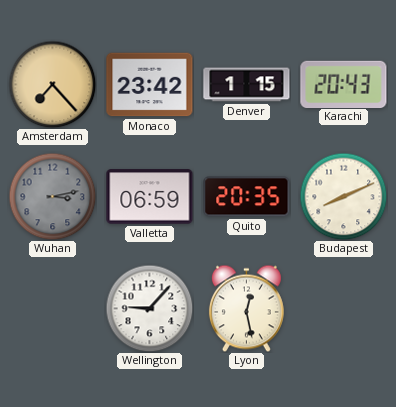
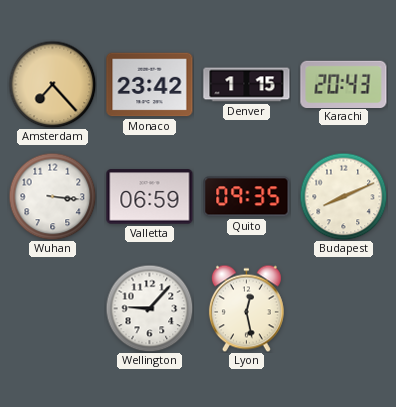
Wuhan: 3:13 -> 3:16 (52, 196)
Wuhan dial: grey -> white (52, 196)
Quito: 20:35 -> 09:35 (247, 197)
